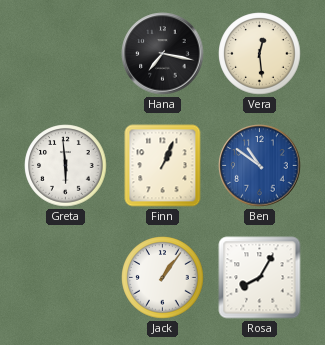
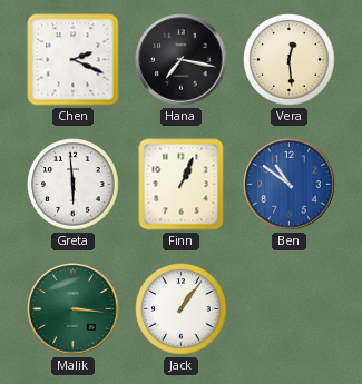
Chen: none -> 2:19 (74, 60)
Malik: none -> 3:16 (74, 309)
Rosa: 8:05 -> none (260, 278)
